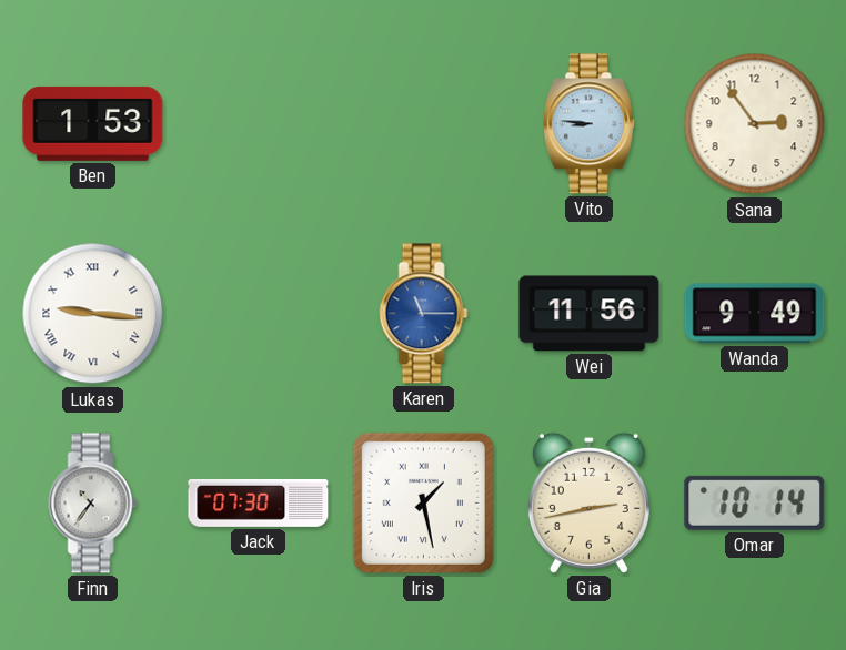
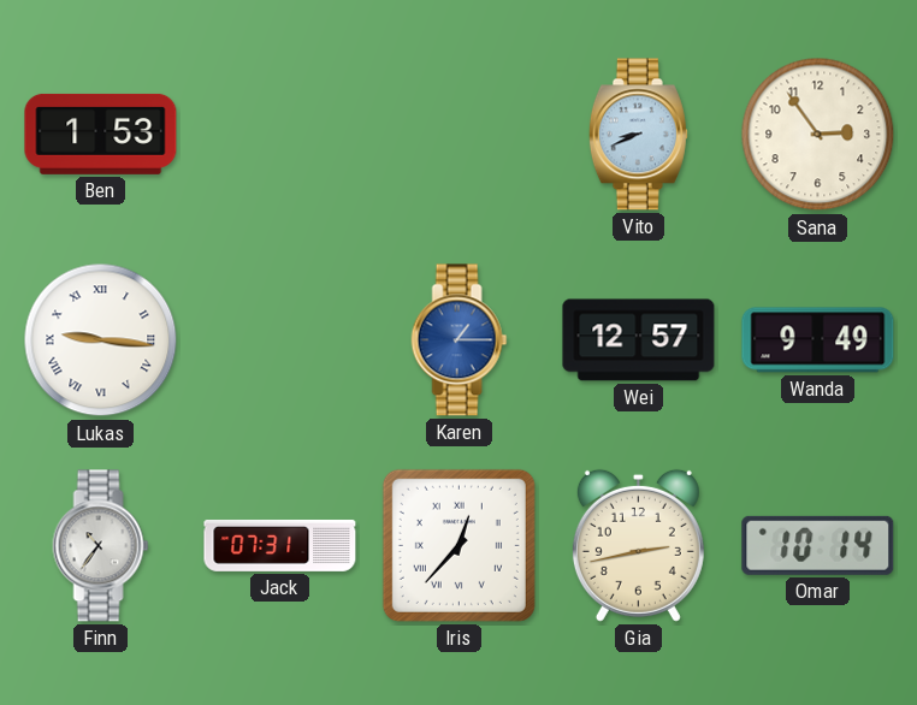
Vito: 8:46 -> 8:41 (638, 135)
Karen: 11:15 -> 1:15 (460, 340)
Wei: 11:56 -> 12:57 (639, 340)
Jack: 07:30 -> 07:31 (280, 545)
Iris: 1:28 -> 12:37 (458, 545)
